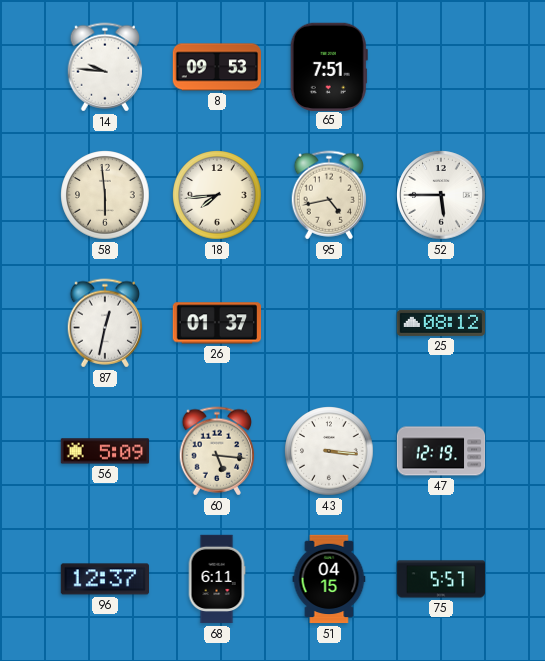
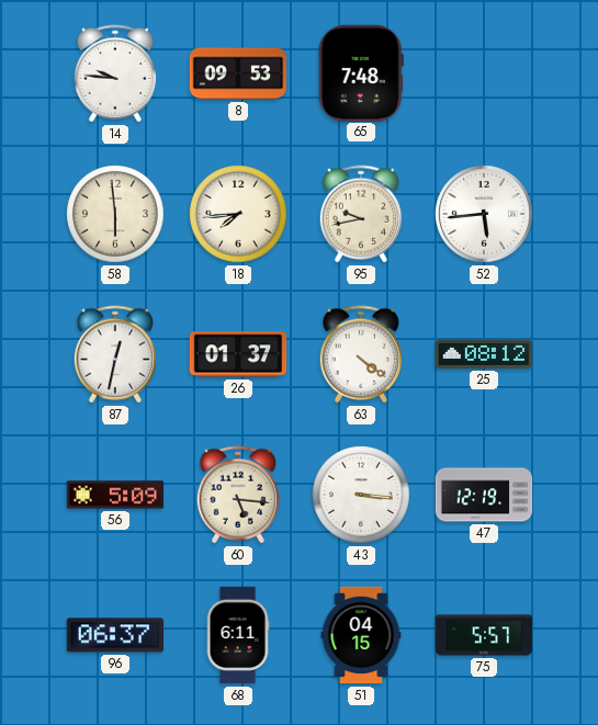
65: 7:51 -> 7:48 (361, 72)
95: 4:43 -> 9:43 (361, 214)
52: 5:45 -> 5:44 (484, 214)
63: none -> 4:21 (361, 354)
96: 12:37 -> 06:37 (114, 635)
